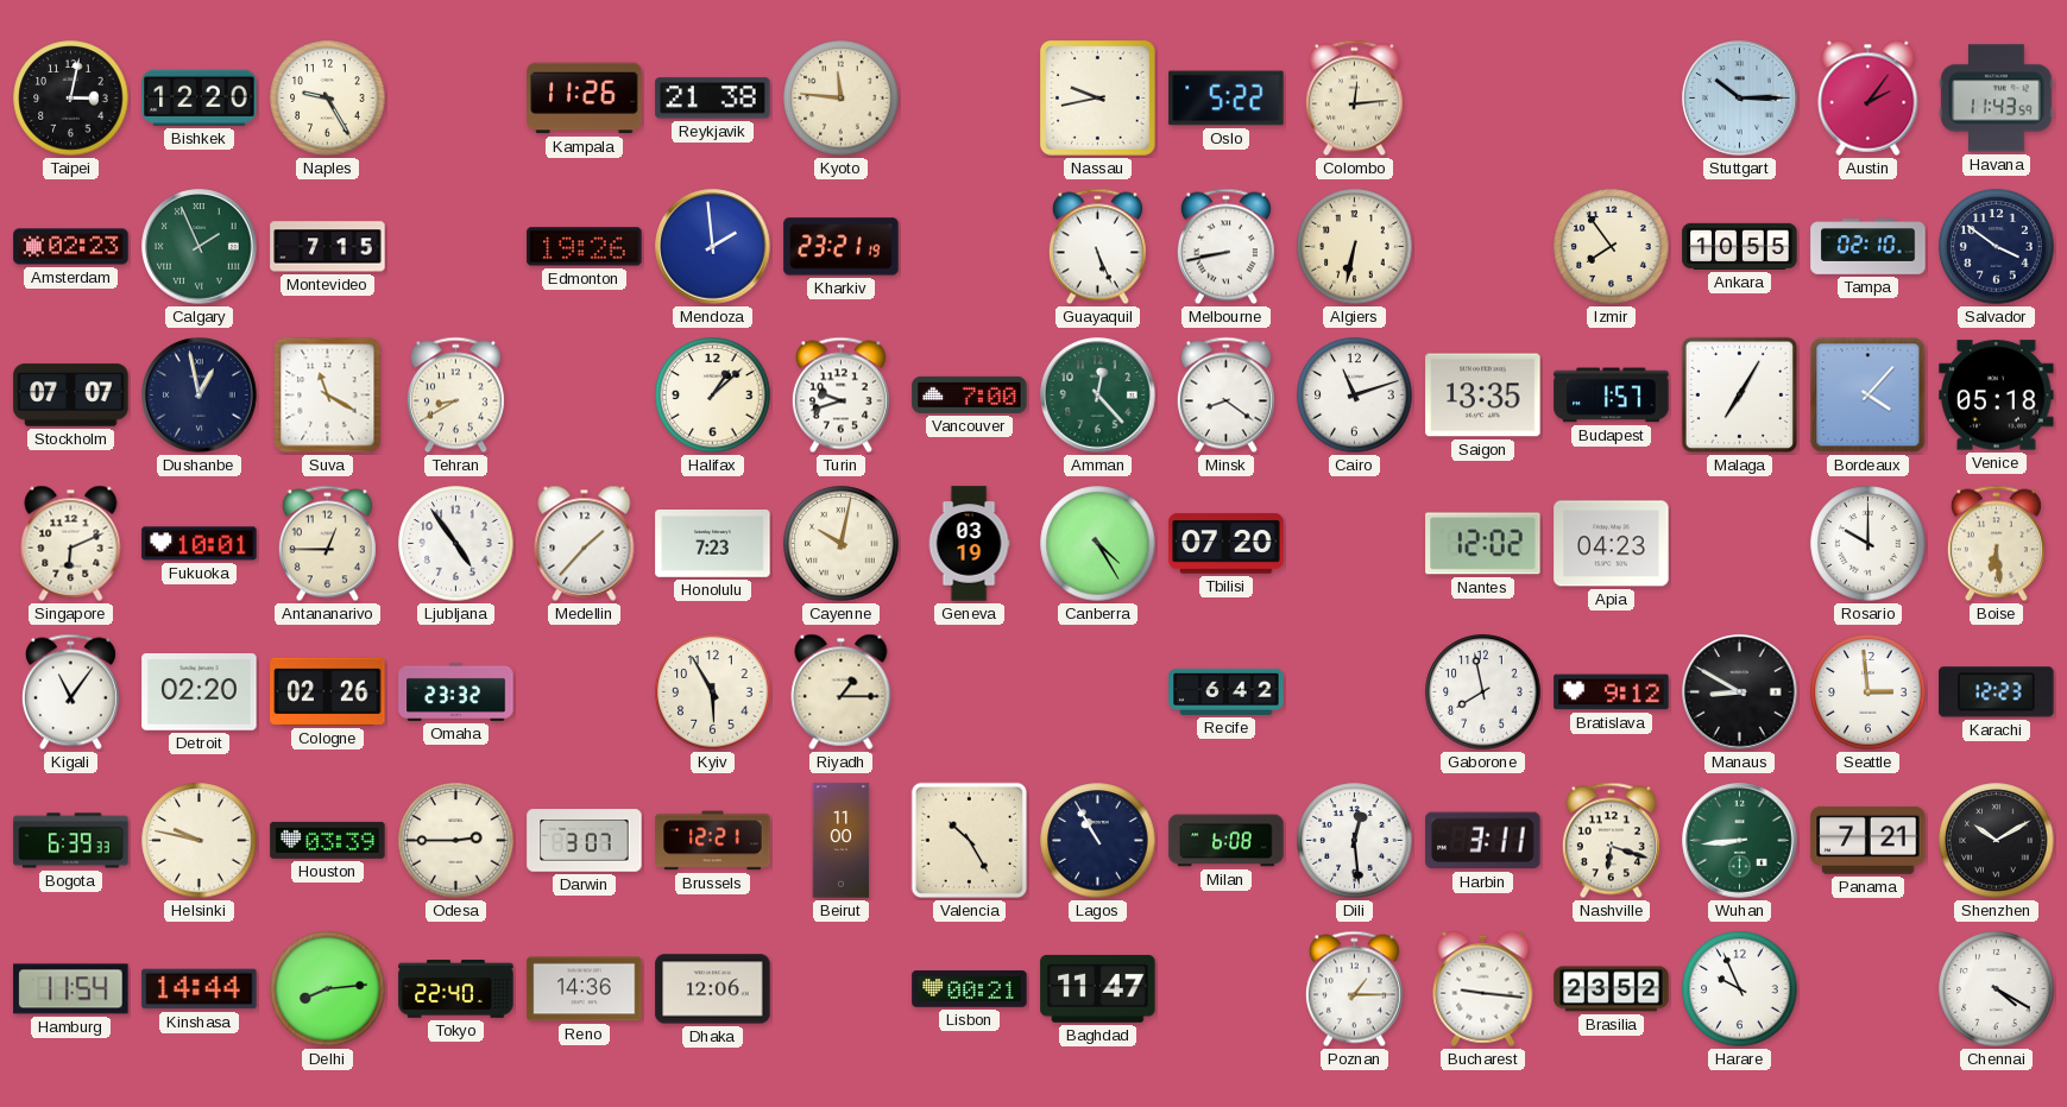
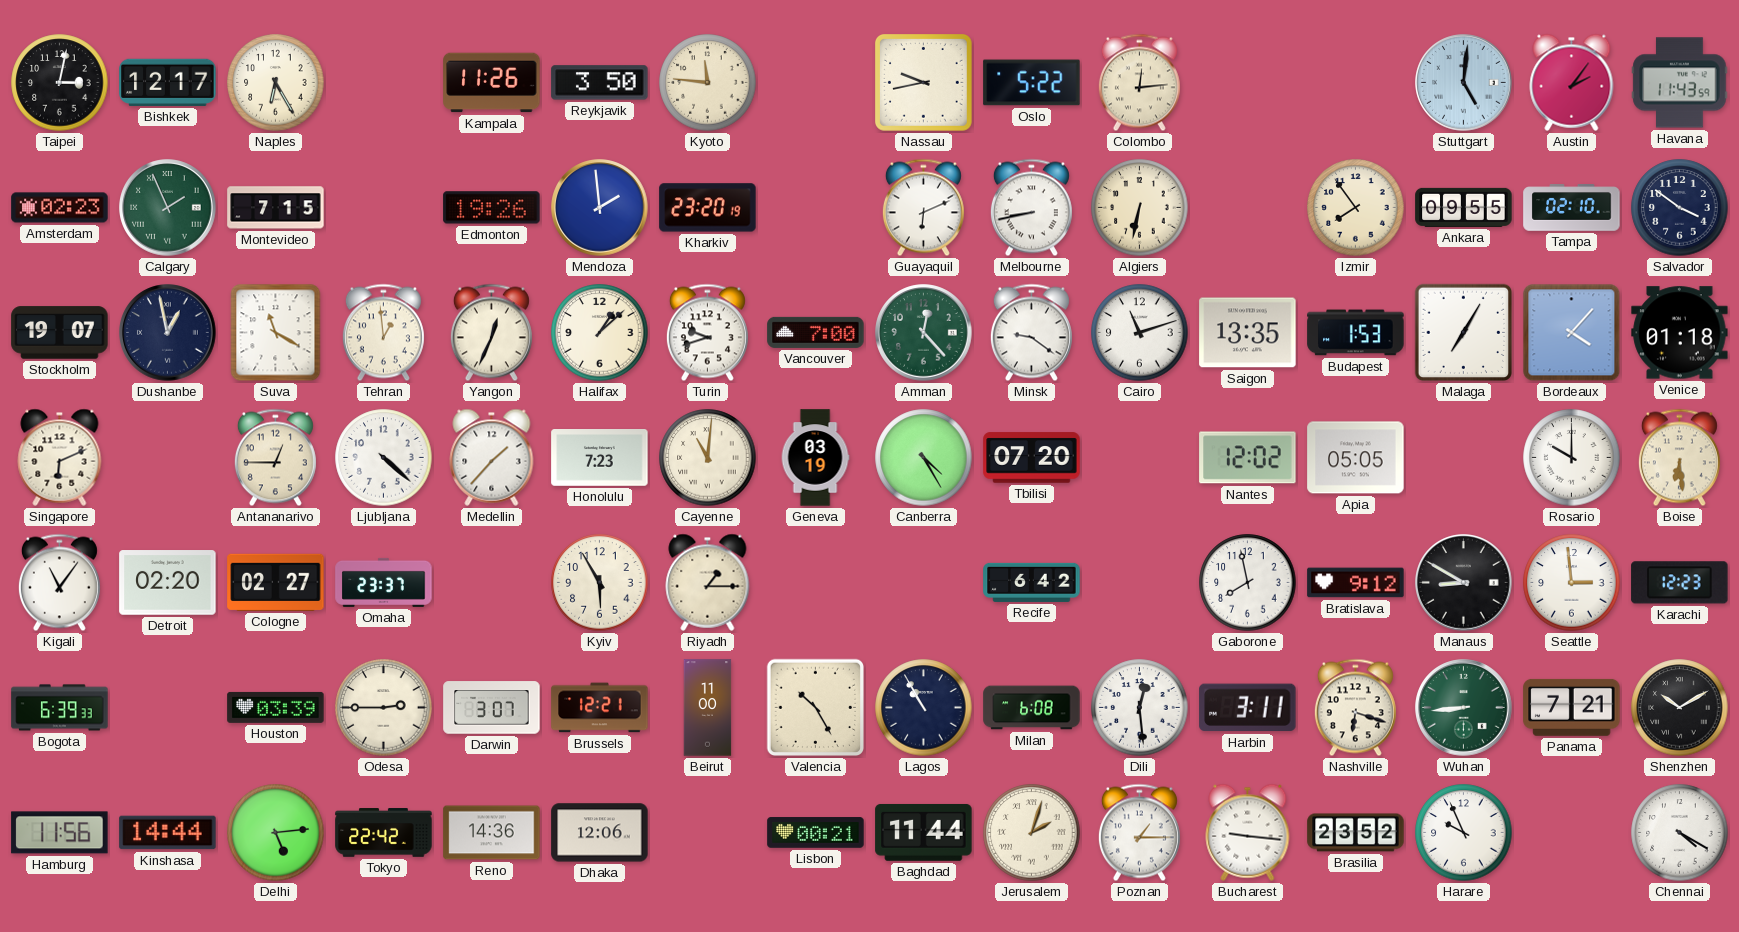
Bishkek: 12:20 -> 12:17 (168, 82)
Naples: 9:25 -> 6:25 (276, 83)
Reykjavik: 21:38 -> 3:50 (600, 83)
Stuttgart: 10:15 -> 5:01 (1464, 83)
Kharkiv: 23:21 -> 23:20 (708, 208)
Guayaquil: 5:26 -> 6:11 (923, 208)
Ankara: 10:55 -> 09:55 (1464, 207)
Stockholm: 07:07 -> 19:07 (60, 333)
Tehran: 8:40 -> 12:59 (383, 333)
Yangon: none -> 12:34 (491, 333)
Minsk: 8:21 -> 9:21 (1031, 333)
Budapest: 1:57 -> 1:53 (1356, 333)
Venice: 05:18 -> 01:18 (1680, 333)
Fukuoka: 10:01 -> none (200, 544)
Ljubljana: 4:54 -> 4:22 (384, 458)
Cayenne: 10:02 -> 11:01 (708, 458)
Apia: 04:23 -> 05:05 (1356, 458)
Cologne: 02:26 -> 02:27 (276, 582)
Omaha: 23:32 -> 23:37 (384, 582)
Helsinki: 9:47 -> none (200, 841)
Hamburg: 11:54 -> 11:56 (60, 833)
Delhi: 8:14 -> 5:14 (276, 833)
Tokyo: 22:40 -> 22:42 (384, 833)
Baghdad: 11:47 -> 11:44 (924, 832)
Jerusalem: none -> 2:03 (1032, 833)
